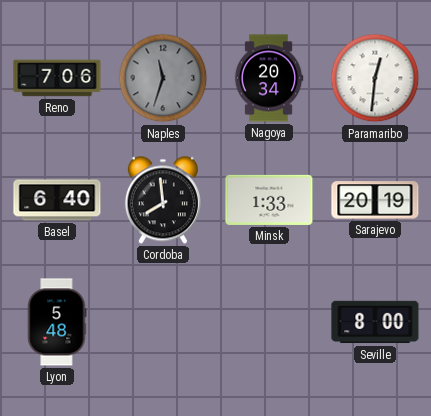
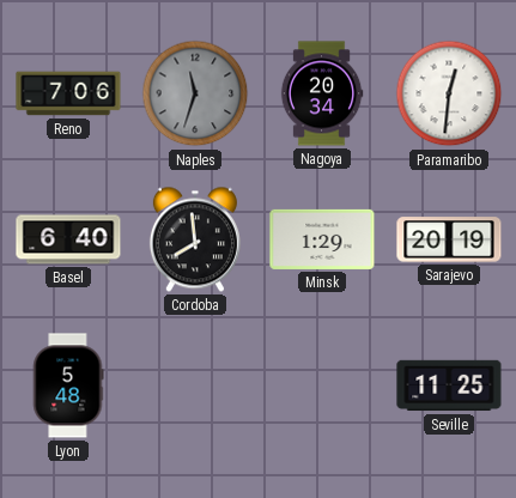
Minsk: 1:33 -> 1:29 (322, 239)
Seville: 8:00 -> 11:25 (449, 385)
